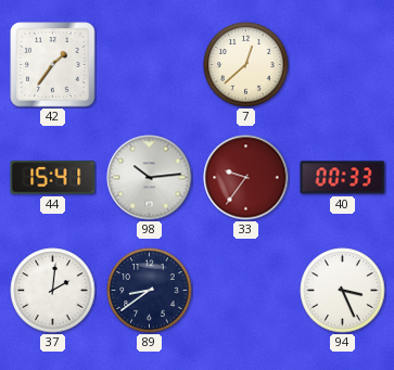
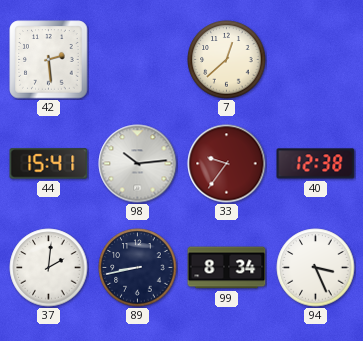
42: 1:36 -> 2:29 (49, 60)
40: 00:33 -> 12:38 (316, 164)
89: 8:39 -> 8:43 (138, 268)
99: none -> 8:34 (227, 268)
